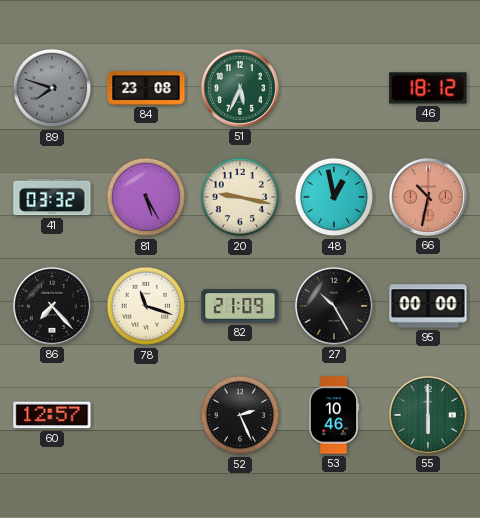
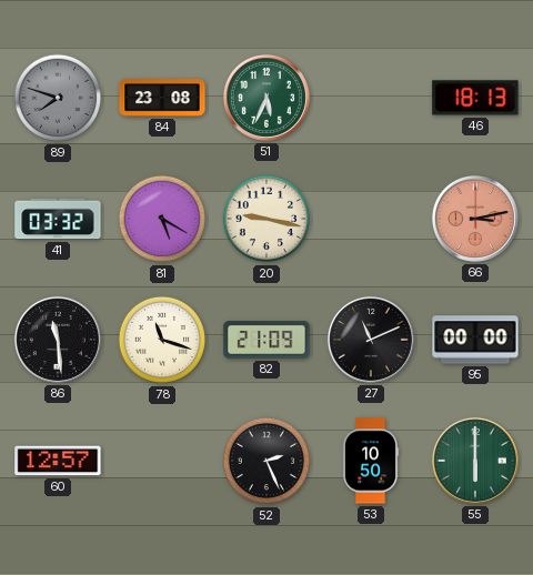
46: 18:12 -> 18:13 (475, 98)
81: 5:25 -> 5:20 (162, 219)
48: 12:58 -> none (334, 197)
66: 10:32 -> 3:13 (475, 219)
86: 7:23 -> 11:29 (58, 340)
27: 10:25 -> 11:11 (371, 340)
53: 10:46 -> 10:50 (371, 461)
